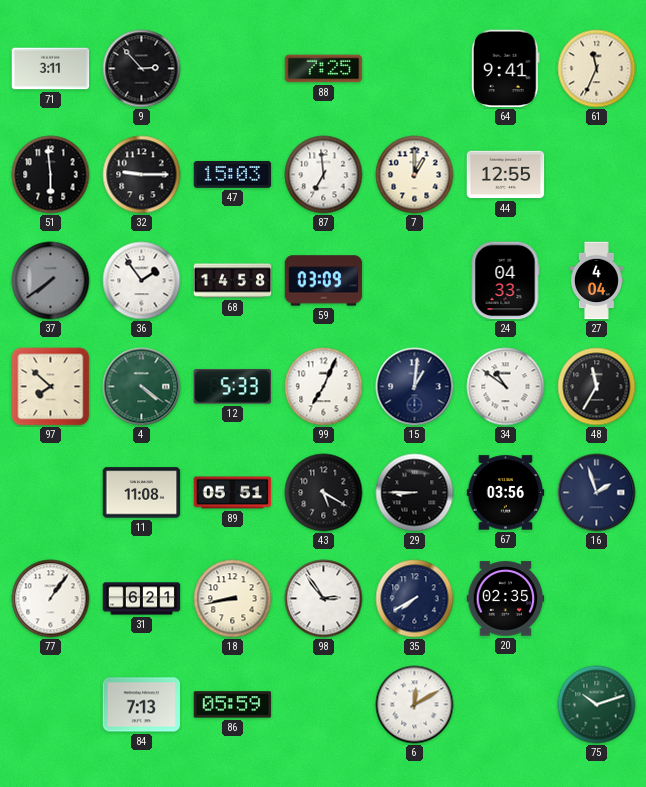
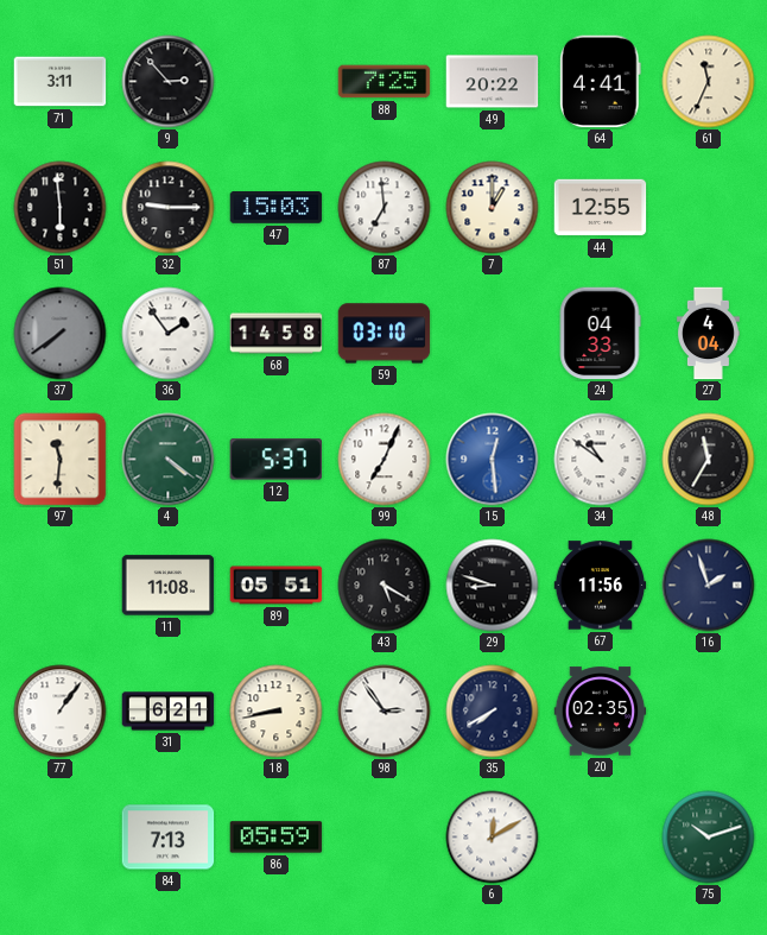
49: none -> 20:22 (493, 82)
64: 9:41 -> 4:41 (600, 82)
59: 03:09 -> 03:10 (385, 334)
97: 7:52 -> 11:31 (61, 460)
12: 5:33 -> 5:37 (277, 460)
15: 1:01 -> 12:29 (493, 460)
15 dial: navy -> blue (493, 460)
29: 8:45 -> 8:48 (493, 586)
67: 03:56 -> 11:56 (601, 586)
